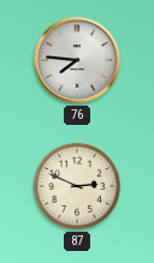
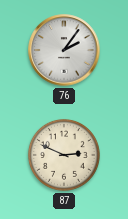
76: 7:46 -> 2:06 (64, 50)
